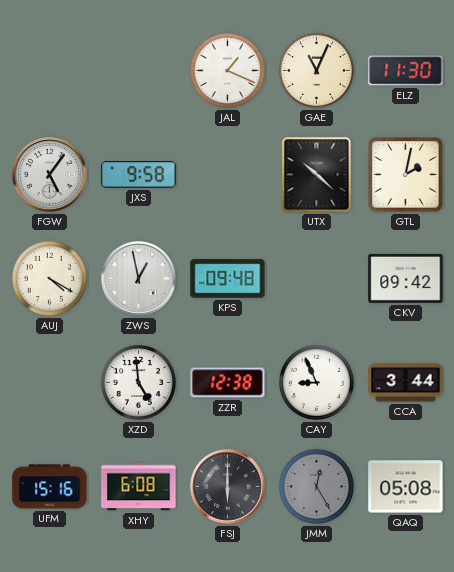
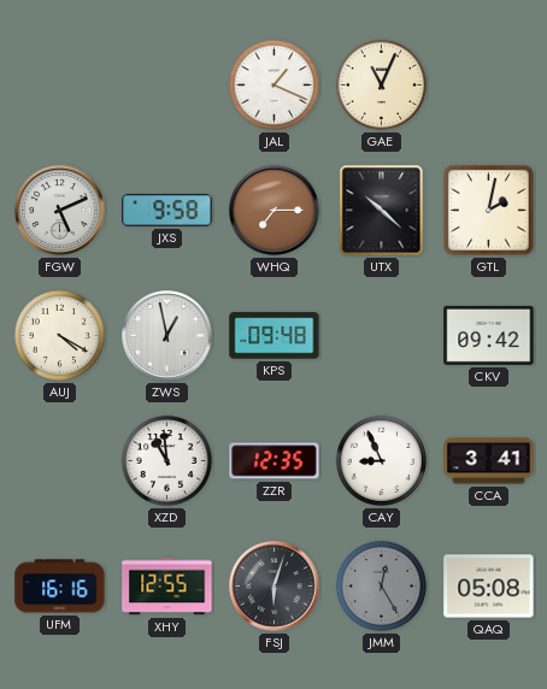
ELZ: 11:30 -> none (406, 71)
FGW: 5:06 -> 5:11 (60, 211)
WHQ: none -> 7:15 (275, 211)
XZD: 4:59 -> 10:59 (166, 460)
ZZR: 12:38 -> 12:35 (275, 461)
CCA: 3:44 -> 3:41 (489, 461)
UFM: 15:16 -> 16:16 (60, 587)
XHY: 6:08 -> 12:55 (167, 587)
FSJ: 6:00 -> 6:03 (275, 587)
